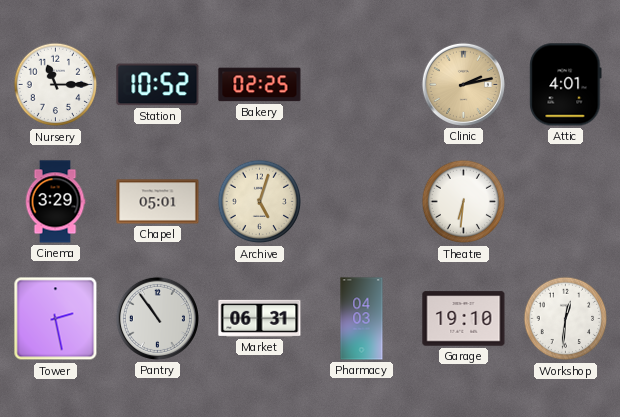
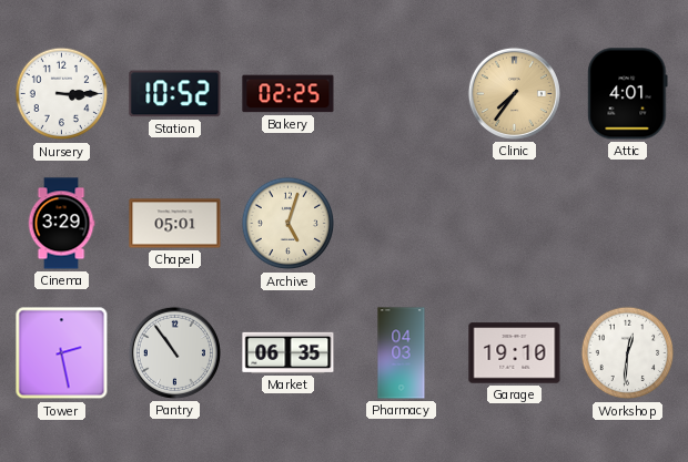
Nursery: 11:15 -> 3:15 (62, 94)
Clinic: 2:13 -> 7:36 (514, 93)
Theatre: 6:31 -> none (464, 202)
Market: 06:31 -> 06:35 (289, 352)
